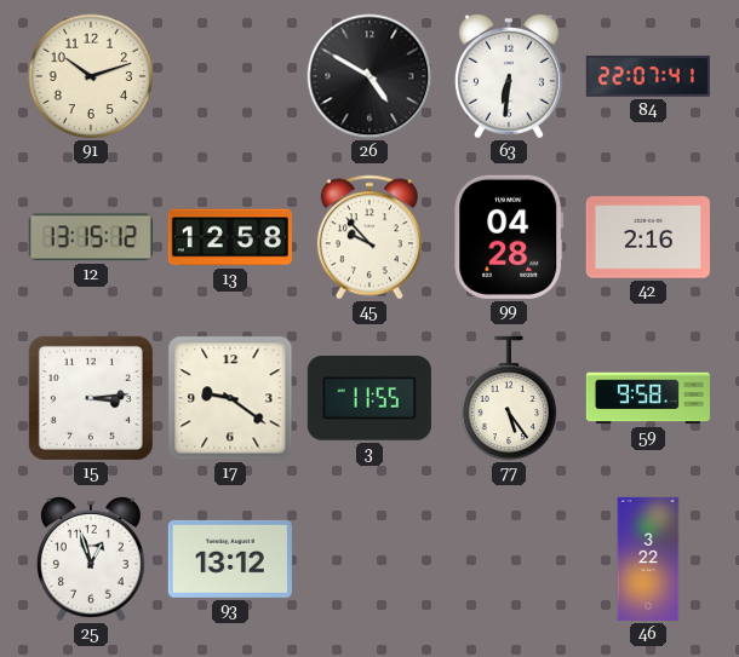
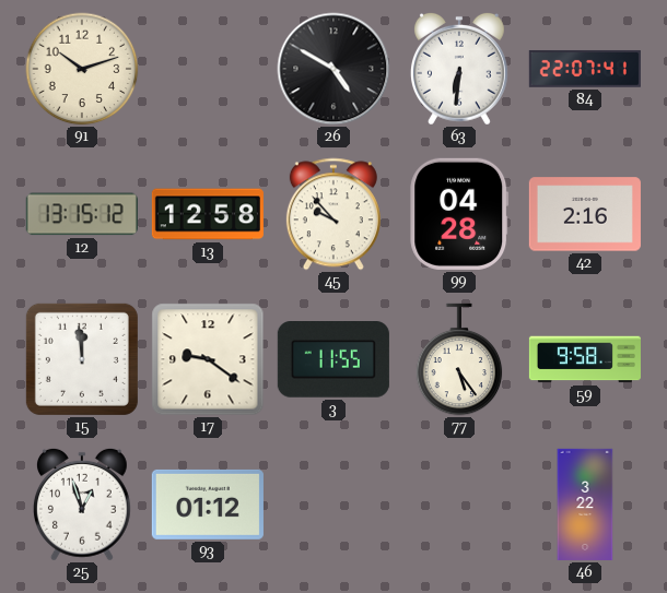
15: 3:14 -> 11:59 (82, 359)
93: 13:12 -> 01:12 (208, 505)
